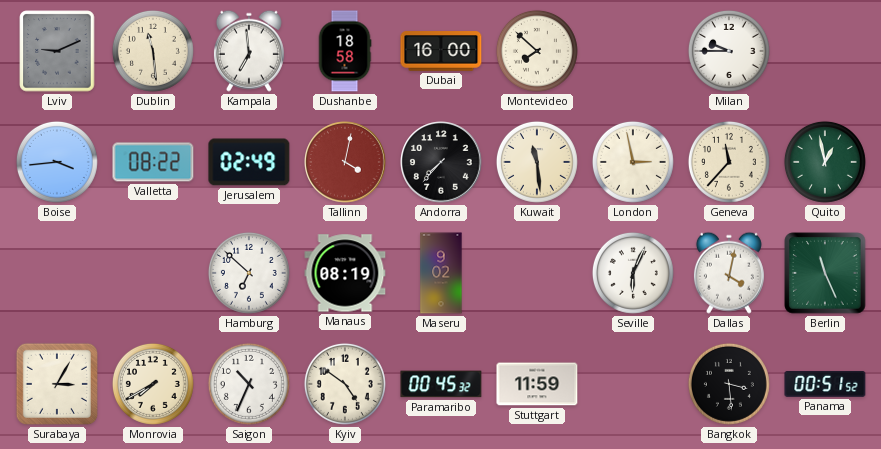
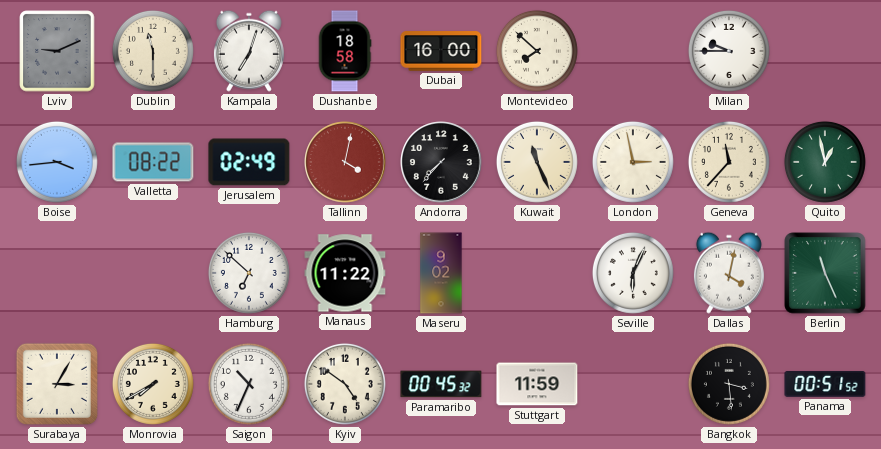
Dublin: 11:29 -> 11:30 (153, 51)
Kampala: 6:59 -> 7:03 (249, 51)
Kuwait: 11:29 -> 11:26 (537, 162)
Manaus: 08:19 -> 11:22 (345, 273)
